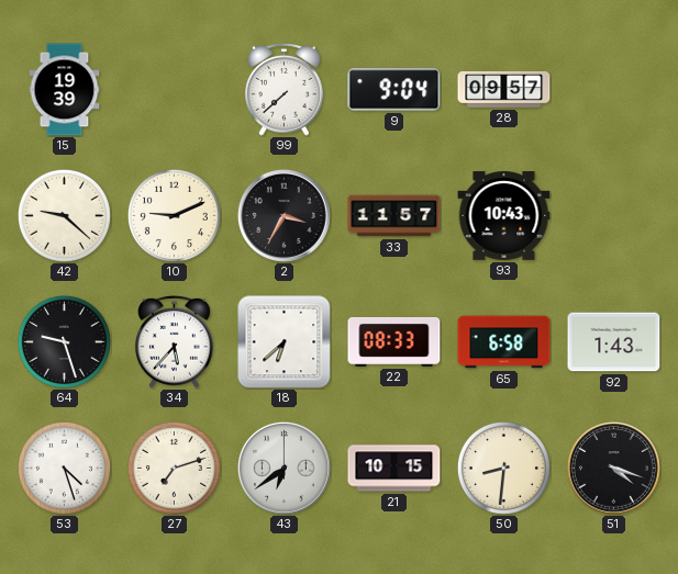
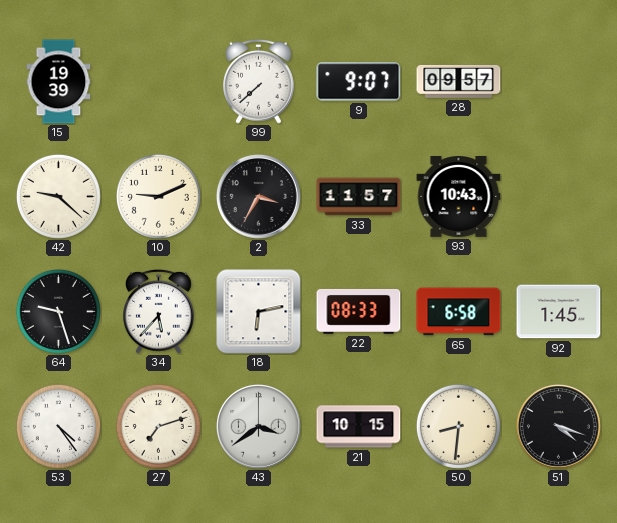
9: 9:04 -> 9:07 (359, 82)
18: 6:38 -> 6:13 (259, 312)
92: 1:43 -> 1:45 (559, 312)
53: 4:27 -> 4:24 (58, 426)
43: 6:39 -> 3:39 (258, 426)
